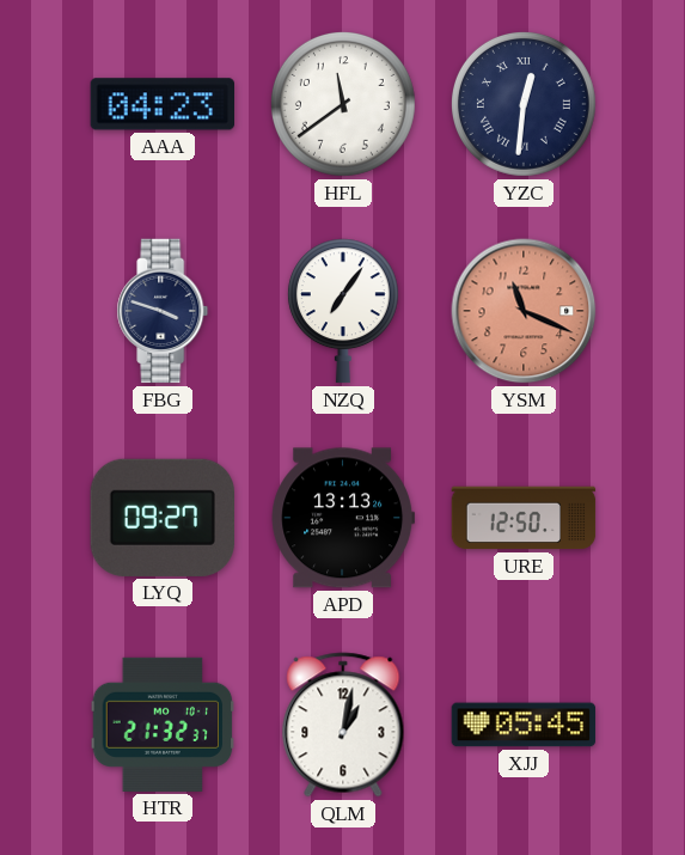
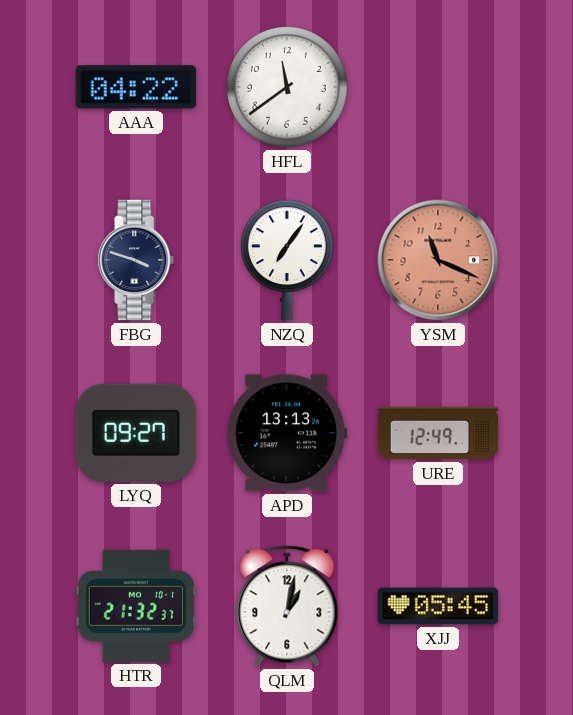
AAA: 04:23 -> 04:22 (135, 87)
YZC: 12:31 -> none (524, 104)
URE: 12:50 -> 12:49 (438, 433)
